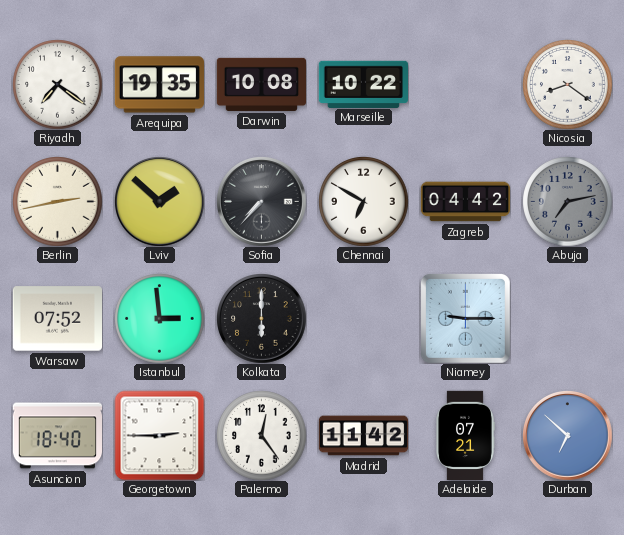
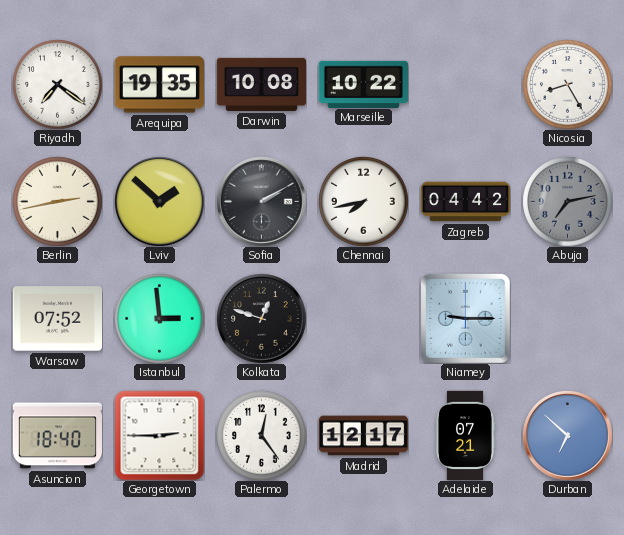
Nicosia: 8:21 -> 8:25 (567, 84)
Sofia: 7:37 -> 2:10 (261, 201)
Chennai: 6:50 -> 7:43 (363, 201)
Kolkata: 6:00 -> 12:48 (261, 318)
Madrid: 11:42 -> 12:17 (363, 436)
